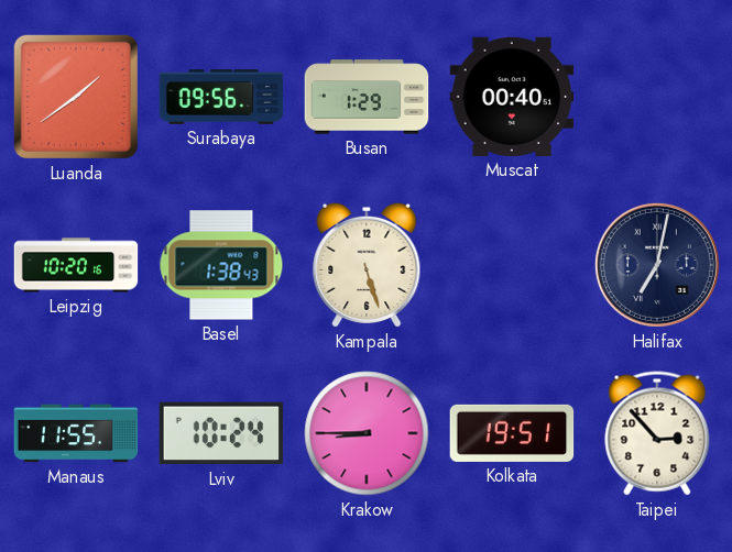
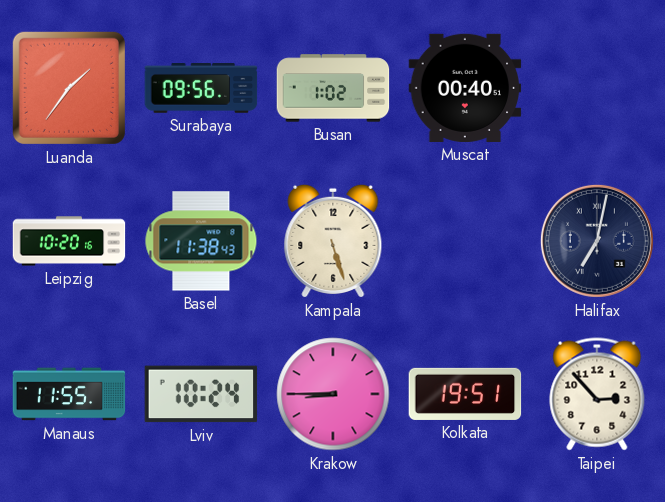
Luanda: 1:39 -> 1:36 (69, 88)
Busan: 1:29 -> 1:02 (333, 88)
Basel: 1:38 -> 11:38 (201, 241)
